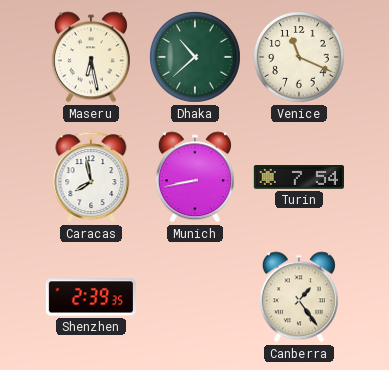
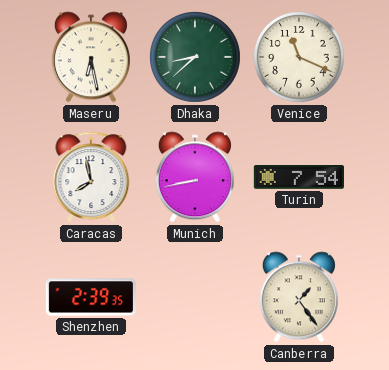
Dhaka: 10:38 -> 8:38 (195, 58)
